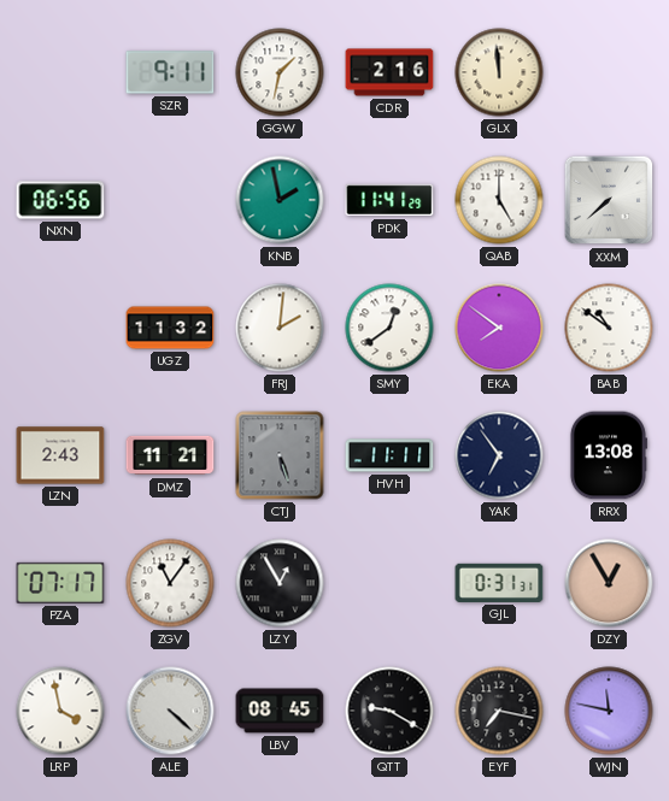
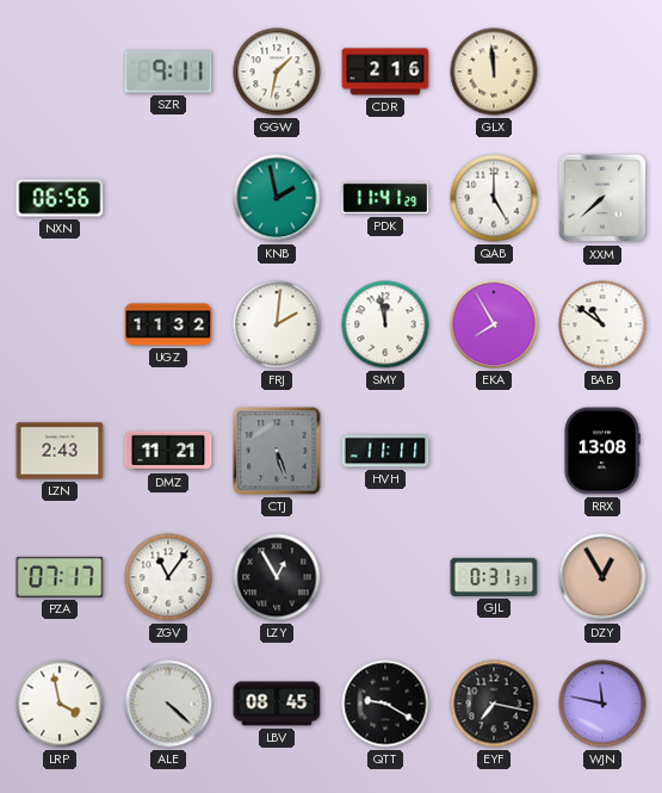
SMY: 12:39 -> 11:58 (385, 324)
EKA: 7:51 -> 7:55 (494, 324)
YAK: 6:54 -> none (499, 455)
